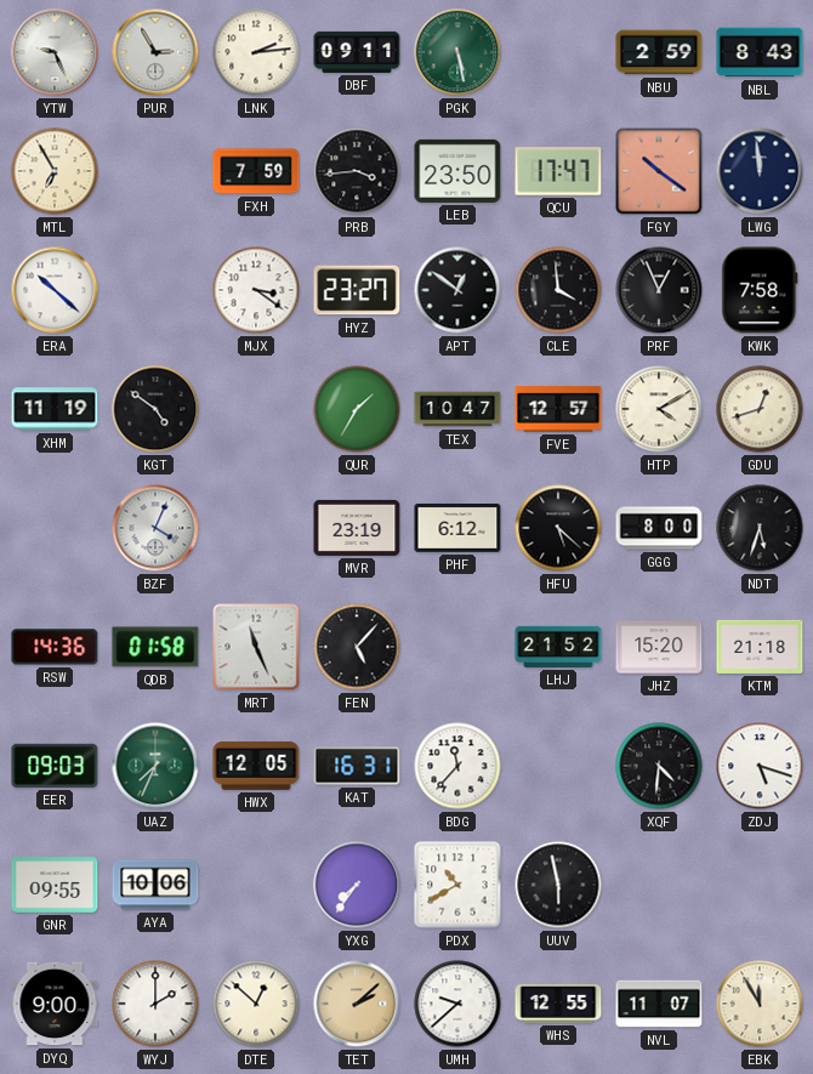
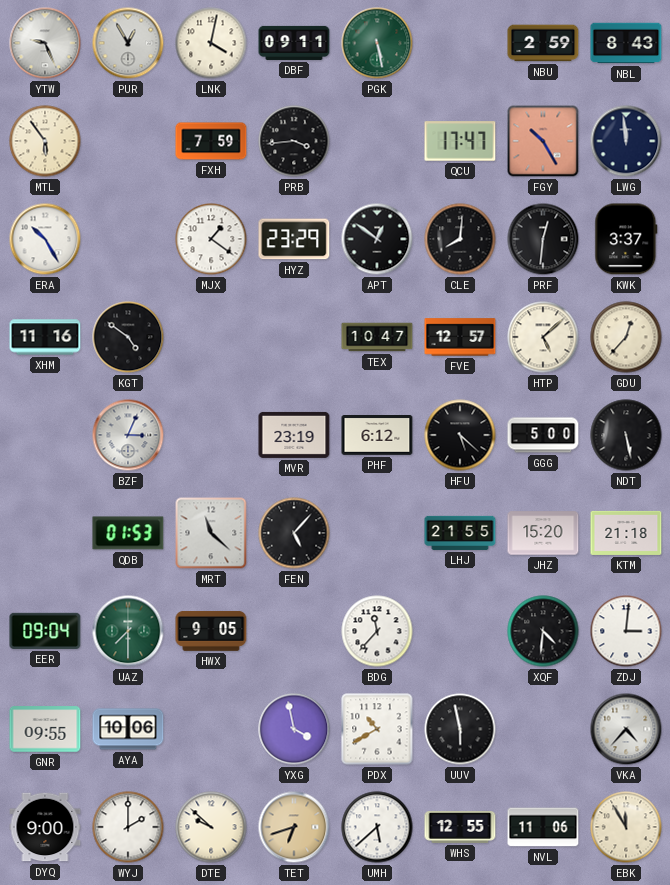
PUR: 2:55 -> 12:55 (128, 43)
LNK: 2:14 -> 4:02 (211, 43)
MTL: 6:55 -> 5:54 (45, 141)
LEB: 23:50 -> none (457, 171)
FGY: 10:21 -> 10:25 (543, 141)
ERA: 10:22 -> 10:25 (45, 239)
MJX: 3:21 -> 1:21 (211, 239)
HYZ: 23:27 -> 23:29 (294, 239)
CLE: 3:59 -> 8:01 (460, 239)
PRF: 12:56 -> 12:31 (543, 239)
KWK: 7:58 -> 3:37 (626, 239)
XHM: 11:19 -> 11:16 (45, 337)
QUR: 1:35 -> none (357, 409)
HTP: 4:10 -> 5:08 (543, 337)
GDU: 12:42 -> 12:37 (626, 337)
BZF: 4:04 -> 3:04 (128, 435)
GGG: 8:00 -> 5:00 (543, 435)
NDT: 5:33 -> 5:28 (626, 435)
RSW: 14:36 -> none (55, 647)
QDB: 01:58 -> 01:53 (128, 533)
MRT: 11:26 -> 11:22 (211, 533)
LHJ: 21:52 -> 21:55 (460, 533)
EER: 09:03 -> 09:04 (45, 631)
UAZ: 7:34 -> 7:30 (128, 631)
HWX: 12:05 -> 9:05 (211, 632)
KAT: 16:31 -> none (357, 766)
ZDJ: 5:18 -> 3:01 (626, 631)
YXG: 7:36 -> 3:58 (294, 729)
VKA: none -> 4:37 (626, 729)
DTE: 12:52 -> 9:52 (211, 827)
TET: 2:08 -> 6:42 (294, 827)
UMH: 9:38 -> 5:38 (377, 827)
NVL: 11:07 -> 11:06 (543, 827)
